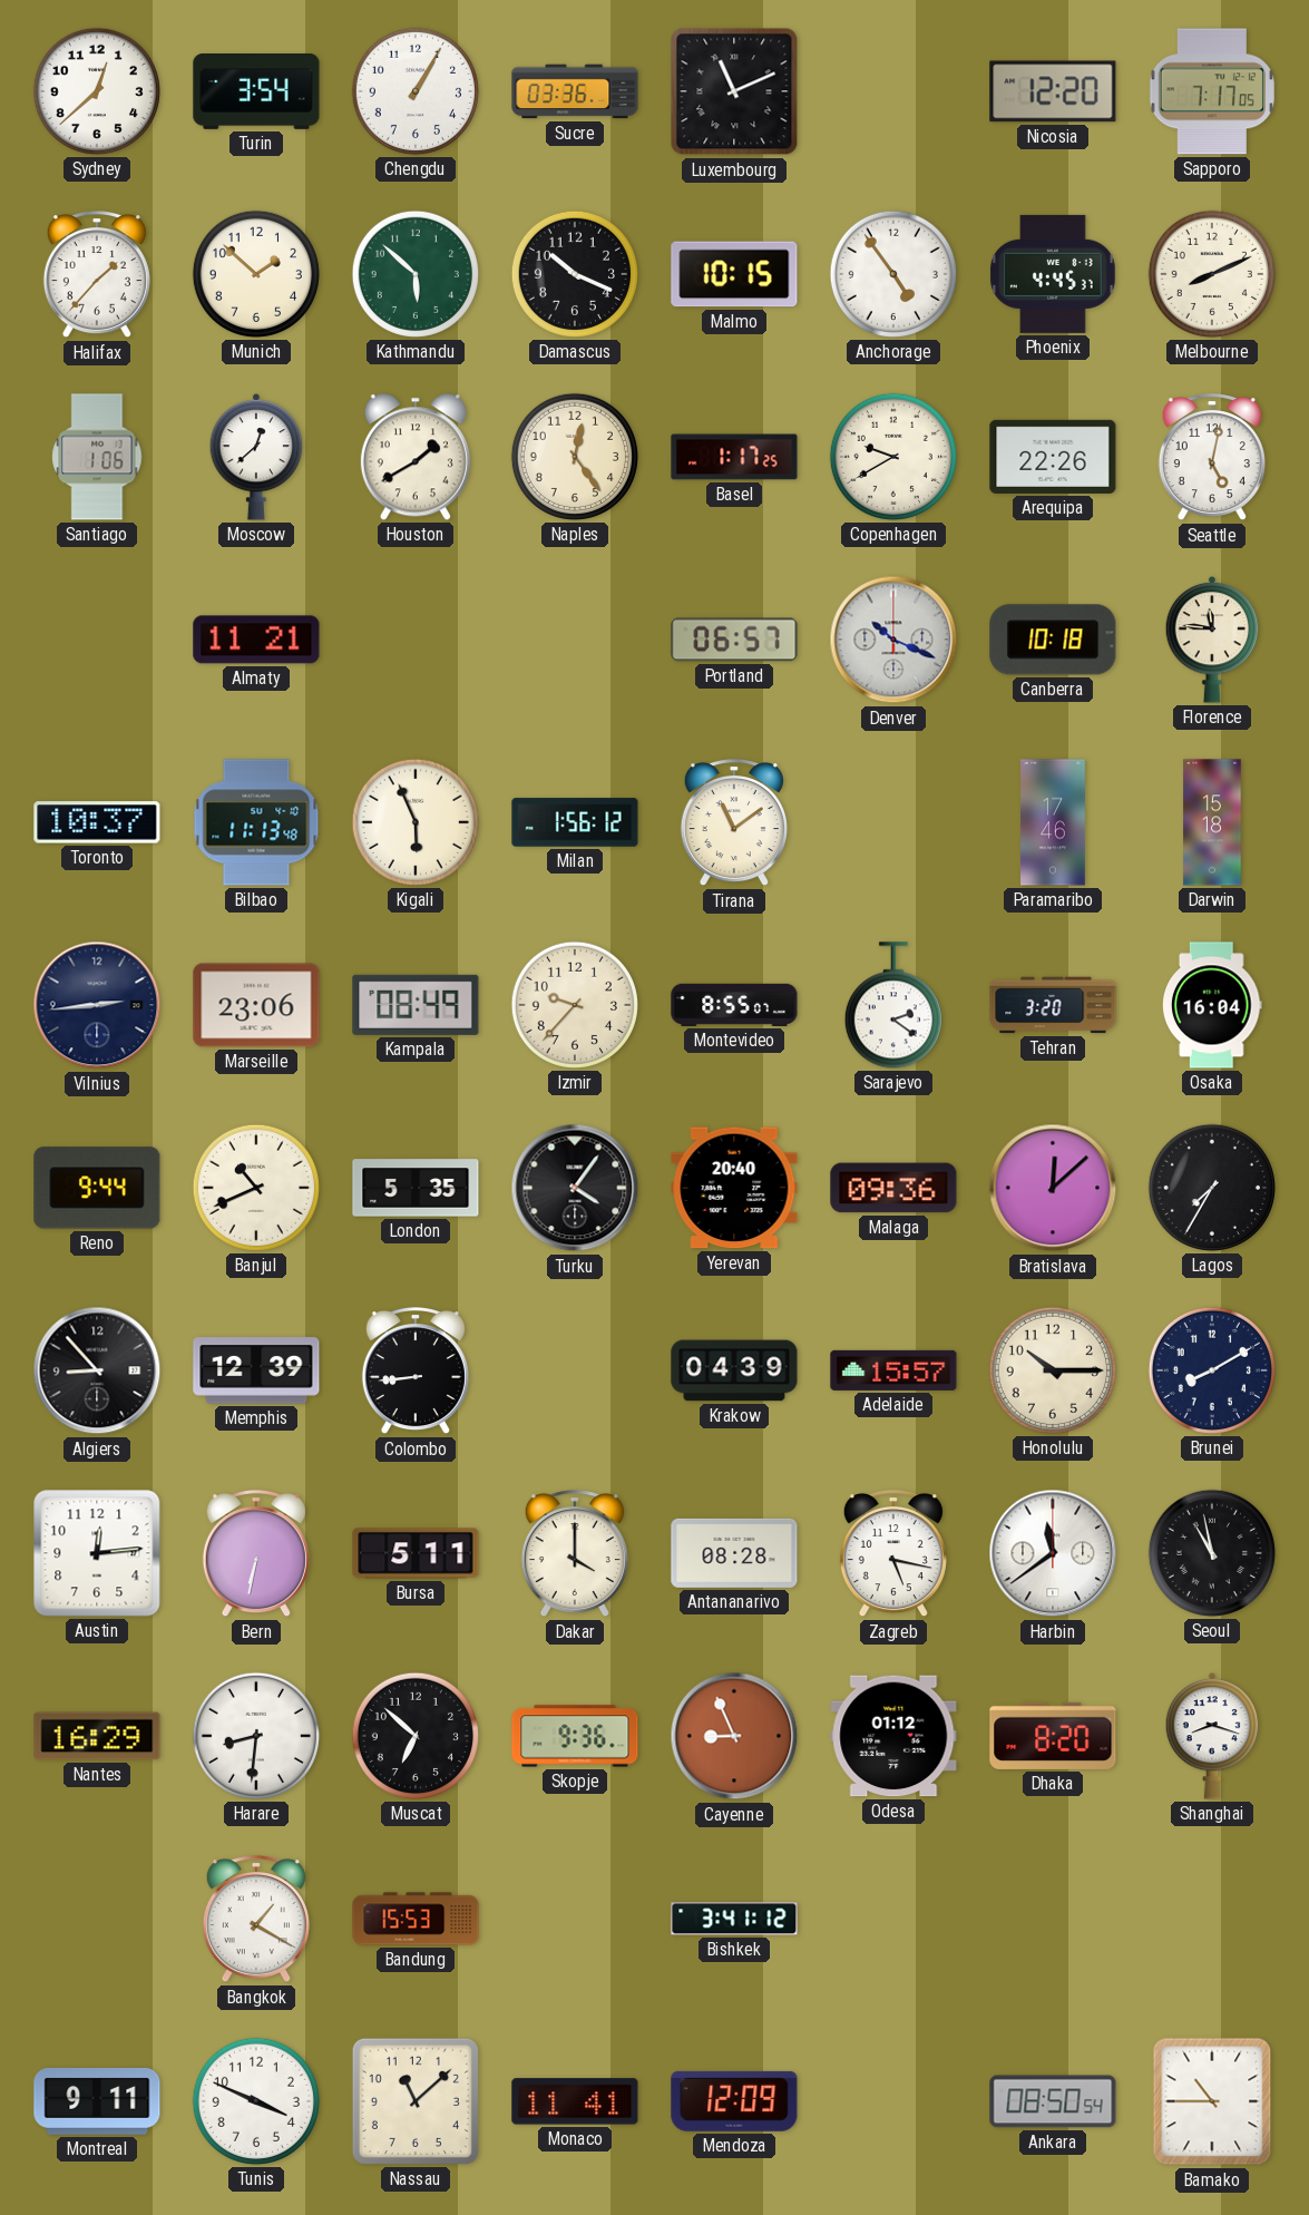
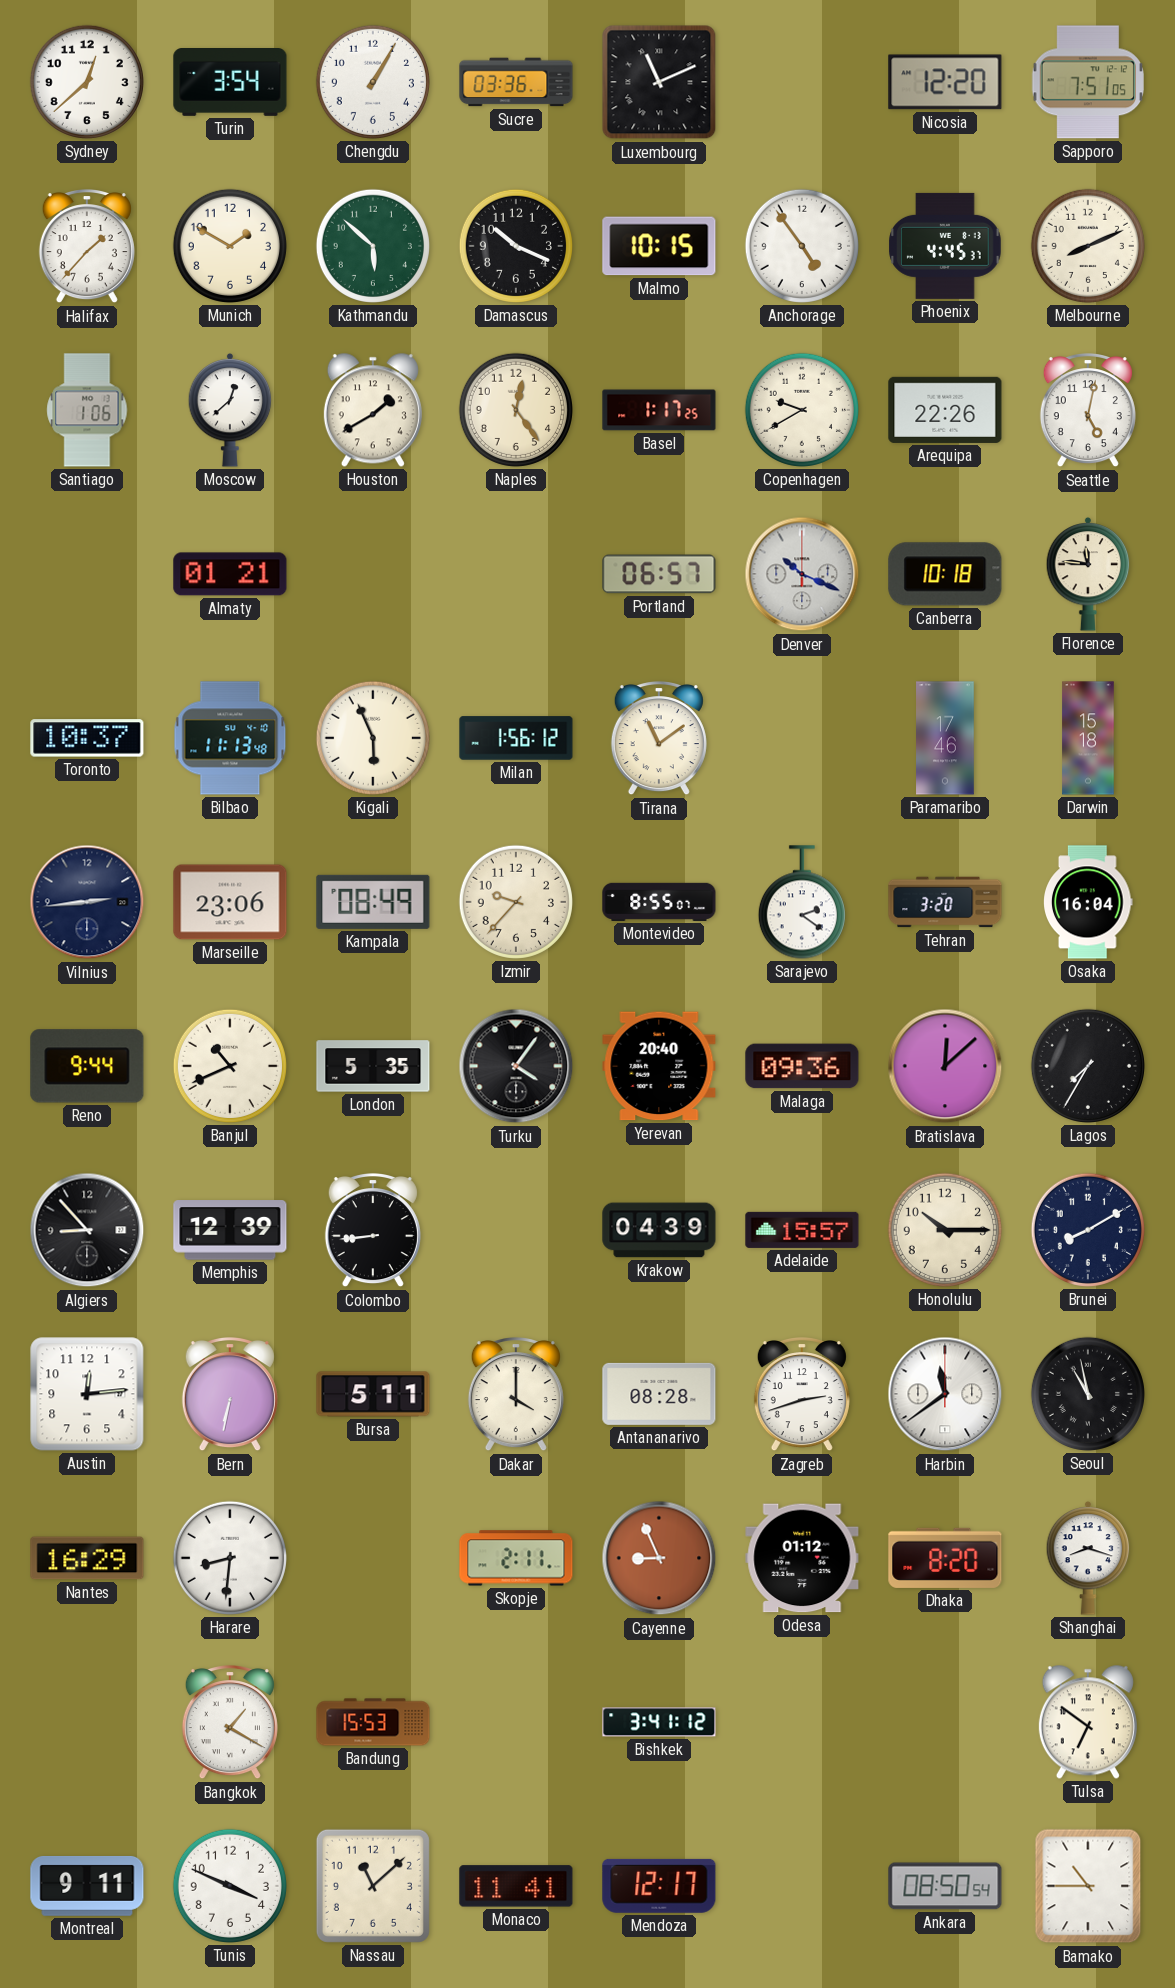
Sapporo: 7:17 -> 7:51 (1088, 82)
Munich: 1:52 -> 1:50 (230, 246)
Almaty: 11:21 -> 01:21 (230, 574)
Zagreb: 5:17 -> 2:42 (802, 1395)
Muscat: 6:52 -> none (416, 1736)
Skopje: 9:36 -> 2:11 (516, 1558)
Tulsa: none -> 6:51 (1088, 1722)
Mendoza: 12:09 -> 12:17 (659, 1886)
